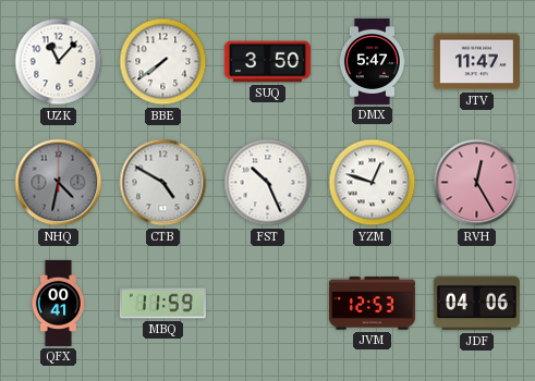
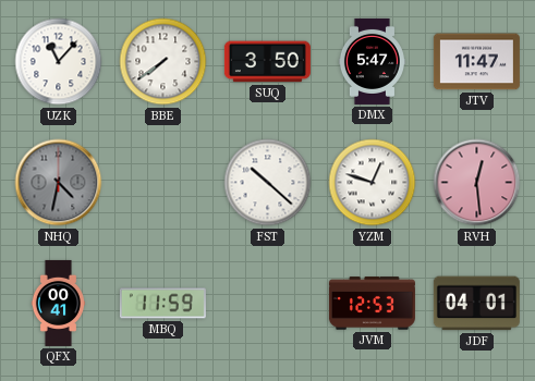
CTB: 4:50 -> none (163, 183)
FST: 10:26 -> 10:22 (268, 183)
RVH: 12:25 -> 12:29 (477, 183)
JDF: 04:06 -> 04:01 (476, 304)
